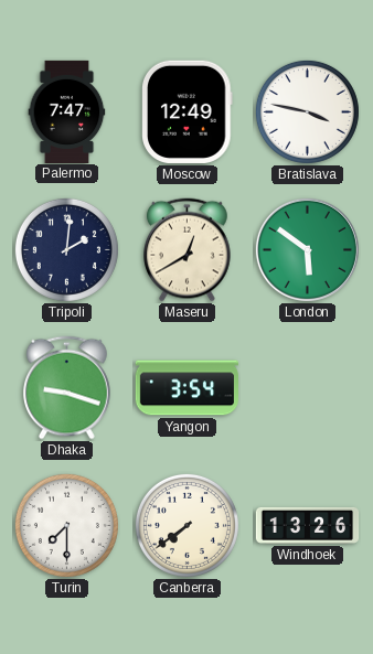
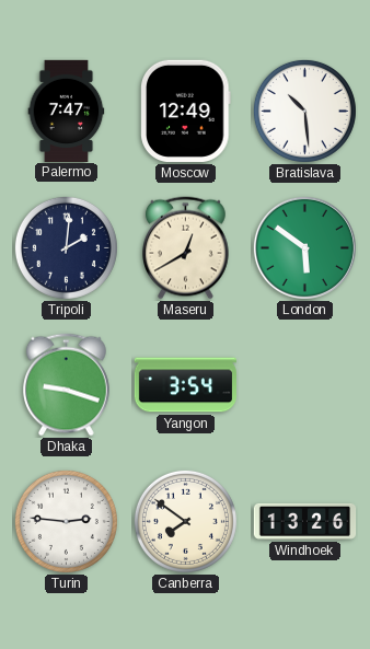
Bratislava: 3:47 -> 10:29 (304, 111)
Turin: 7:30 -> 2:46 (66, 521)
Canberra: 7:39 -> 7:51 (185, 521)
